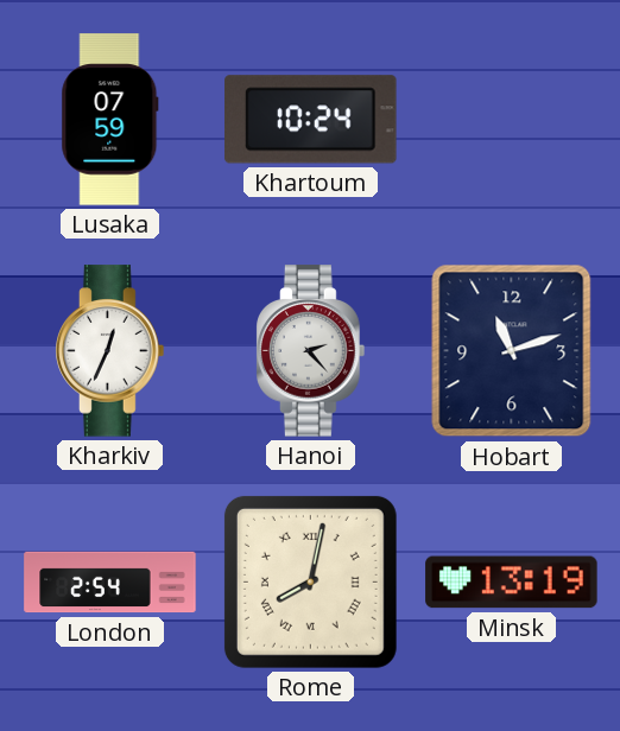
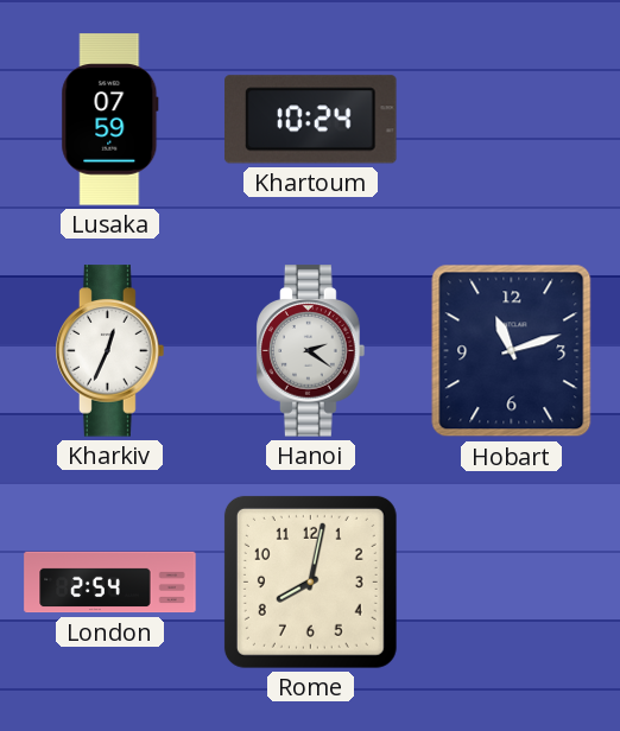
Hanoi: 2:23 -> 2:21 (311, 351)
Rome numerals: Roman -> Arabic (310, 581)
Minsk: 13:19 -> none (512, 583)
